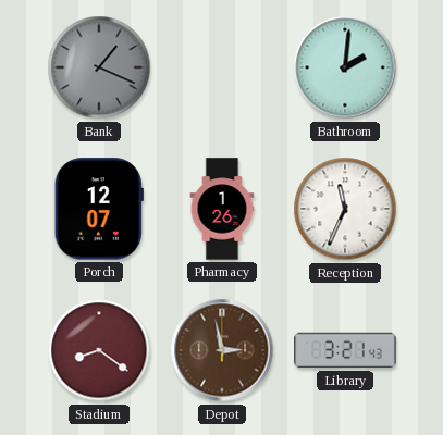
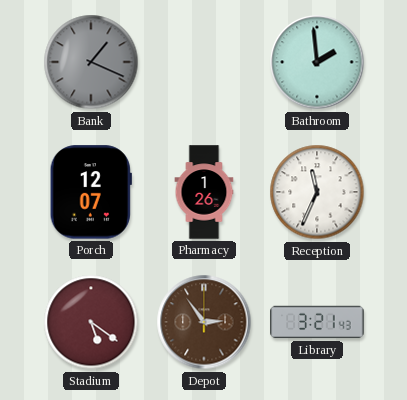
Bathroom: 2:01 -> 1:59 (317, 62)
Stadium: 8:21 -> 5:21 (91, 322)
Depot: 2:58 -> 2:54 (204, 322)
